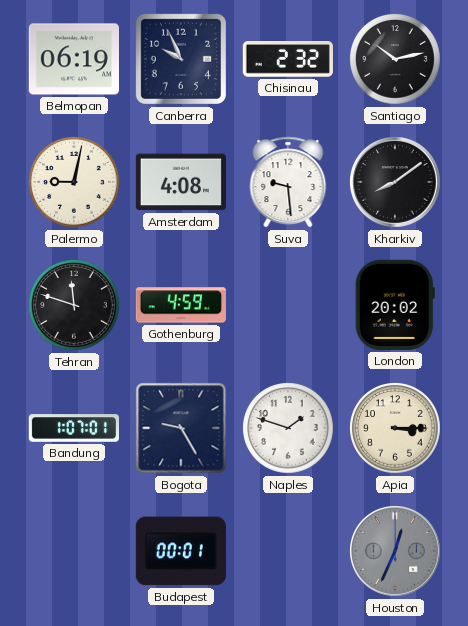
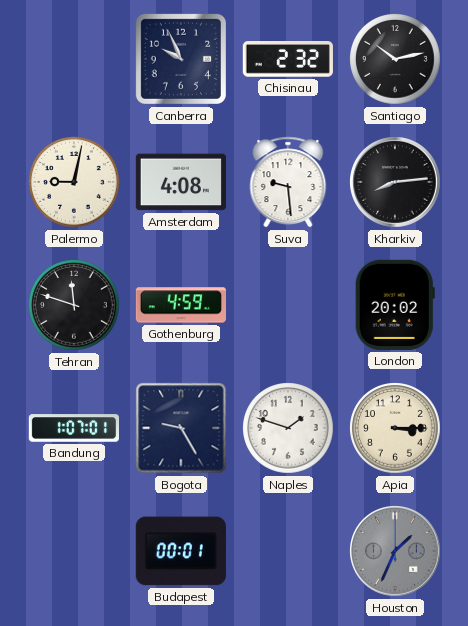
Belmopan: 06:19 -> none (74, 59)
Kharkiv: 8:09 -> 8:14 (396, 183)
Houston: 12:34 -> 1:34 (396, 552)
